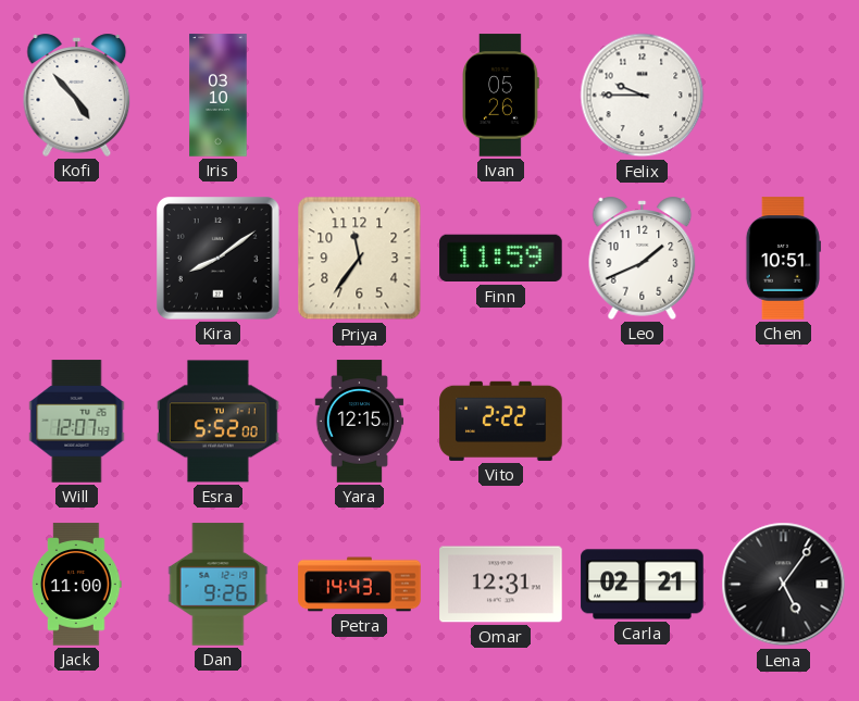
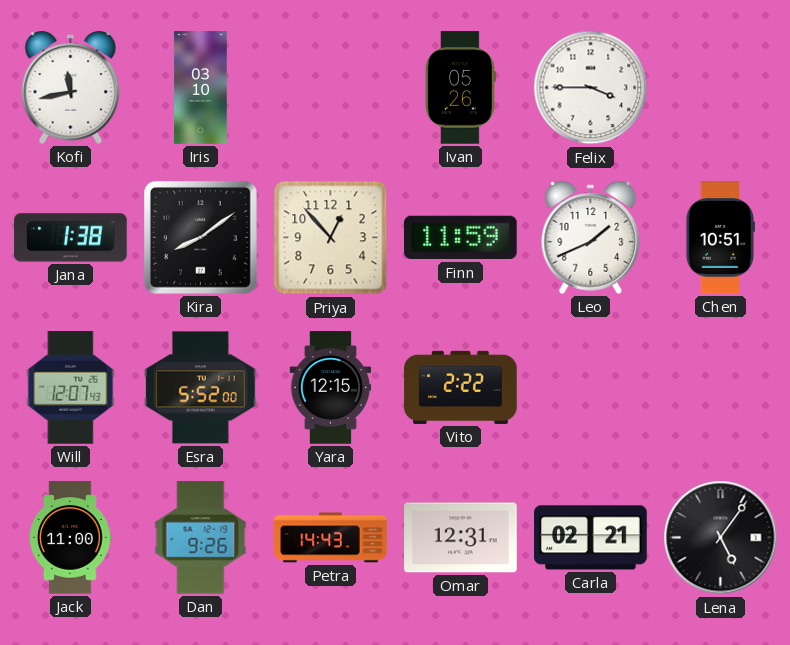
Kofi: 4:53 -> 11:43 (71, 87)
Felix: 9:45 -> 3:45 (591, 88)
Jana: none -> 1:38 (71, 238)
Priya: 11:36 -> 12:53 (331, 238)
